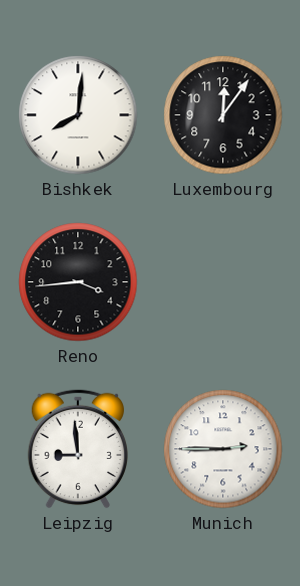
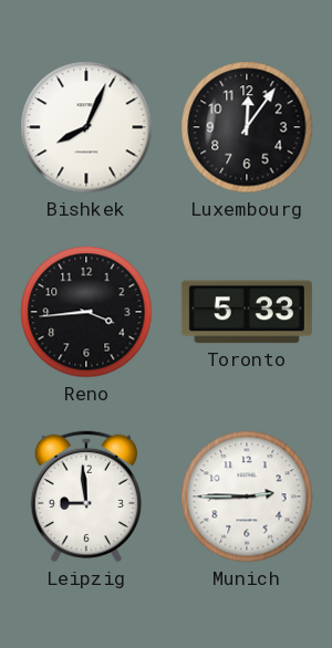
Bishkek: 8:01 -> 8:04 (86, 127)
Toronto: none -> 5:33 (247, 312)
